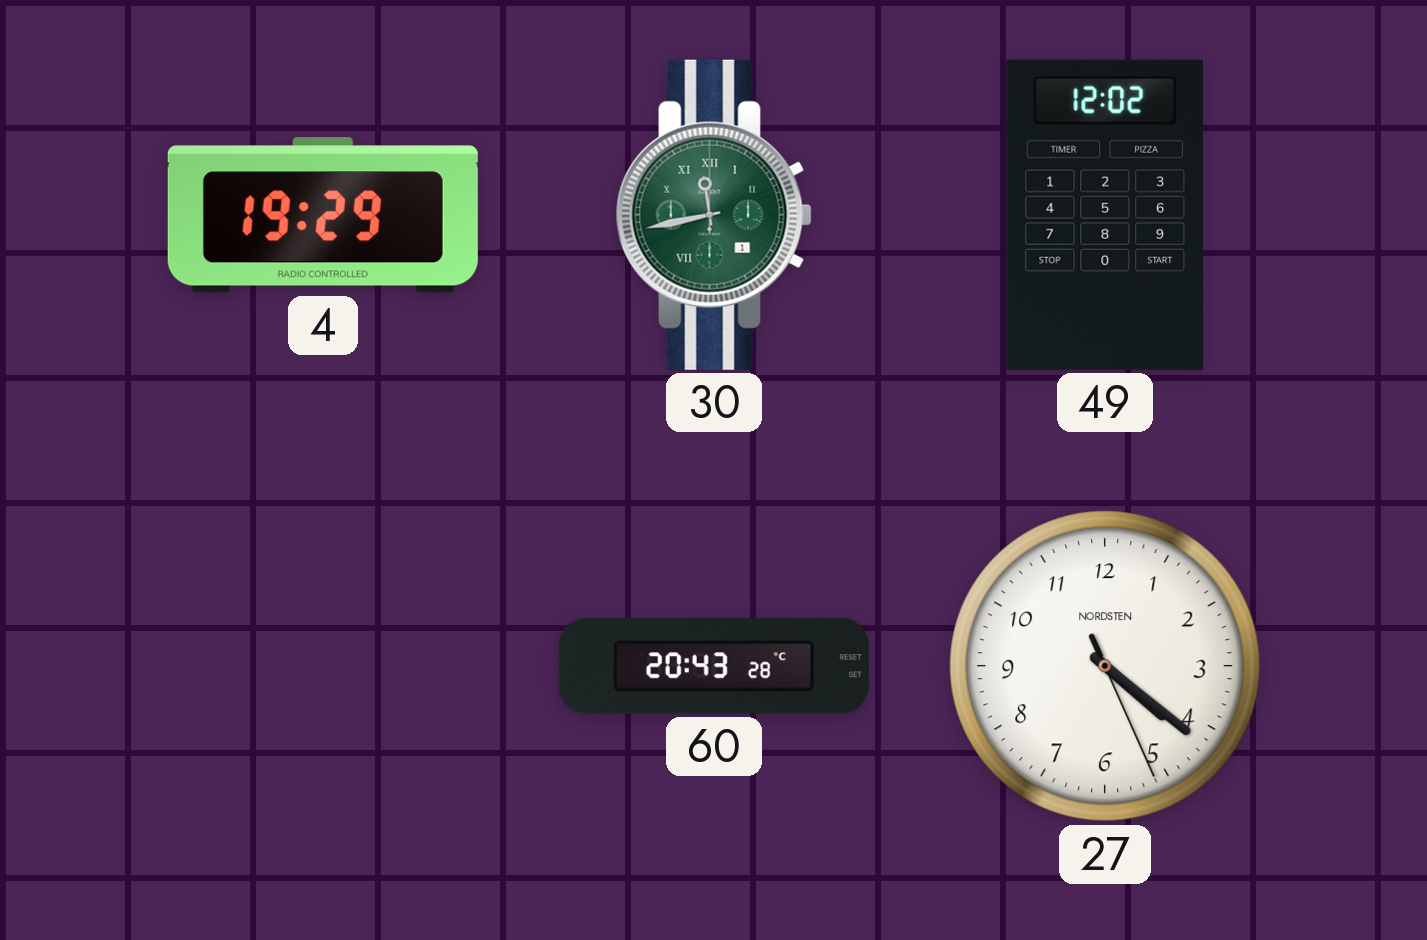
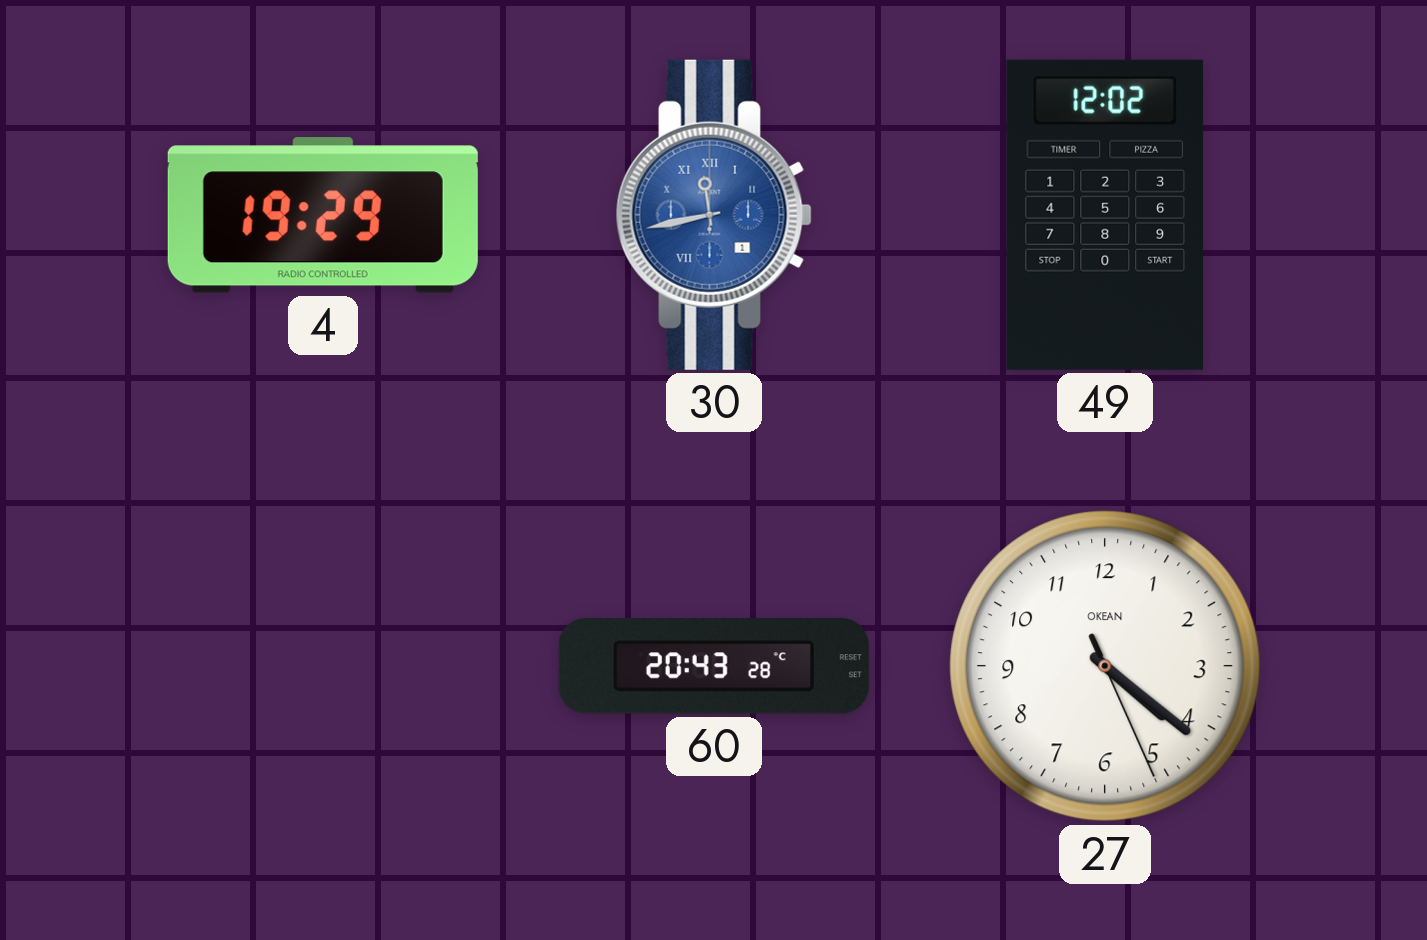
30 dial: green -> blue (714, 215)
27 brand: NORDSTEN -> OKEAN (1106, 667)
